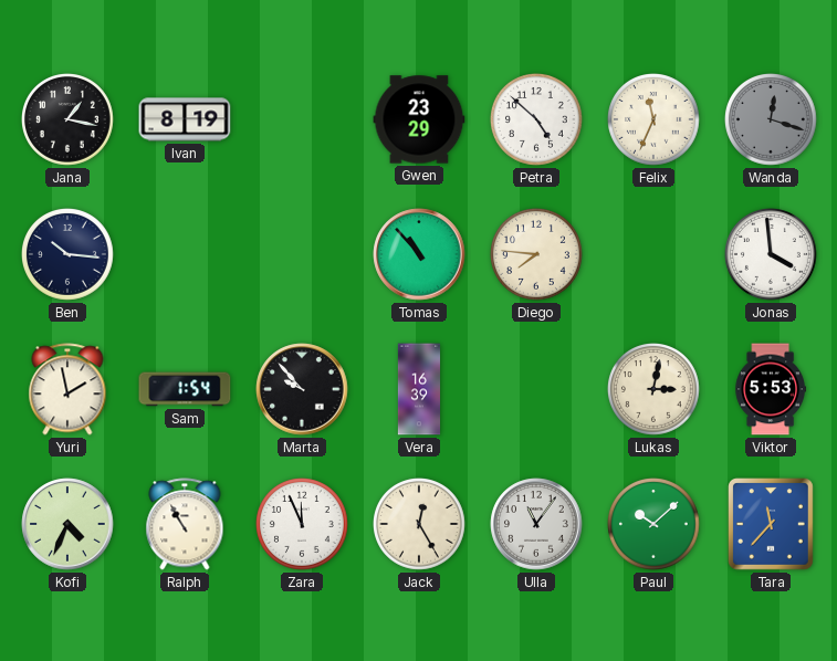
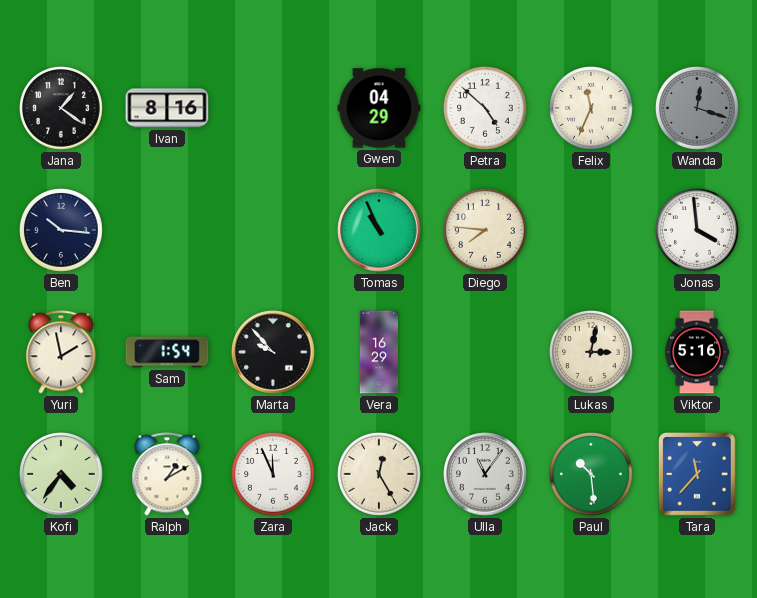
Jana: 1:17 -> 1:21 (62, 109)
Ivan: 8:19 -> 8:16 (167, 108)
Gwen: 23:29 -> 04:29 (379, 108)
Tomas: 10:53 -> 10:56 (379, 230)
Vera: 16:39 -> 16:29 (378, 352)
Viktor: 5:53 -> 5:16 (696, 352)
Kofi: 4:34 -> 4:36 (61, 474)
Ralph: 10:55 -> 1:10 (167, 474)
Paul: 10:08 -> 10:29 (592, 475)
